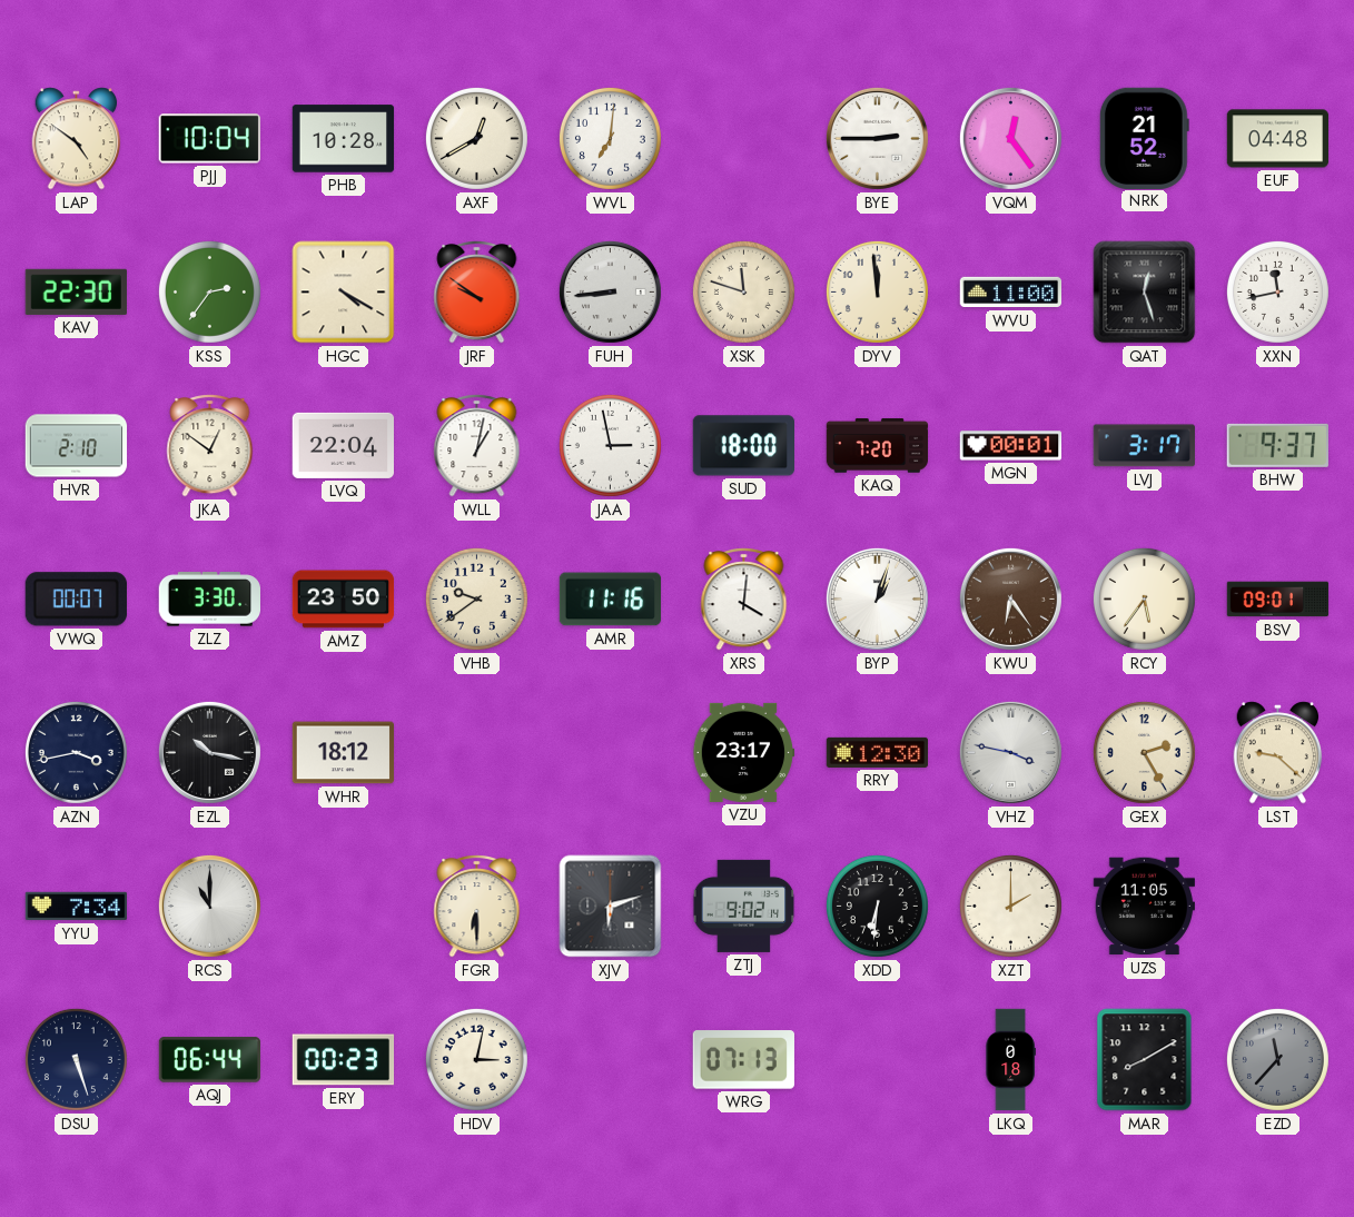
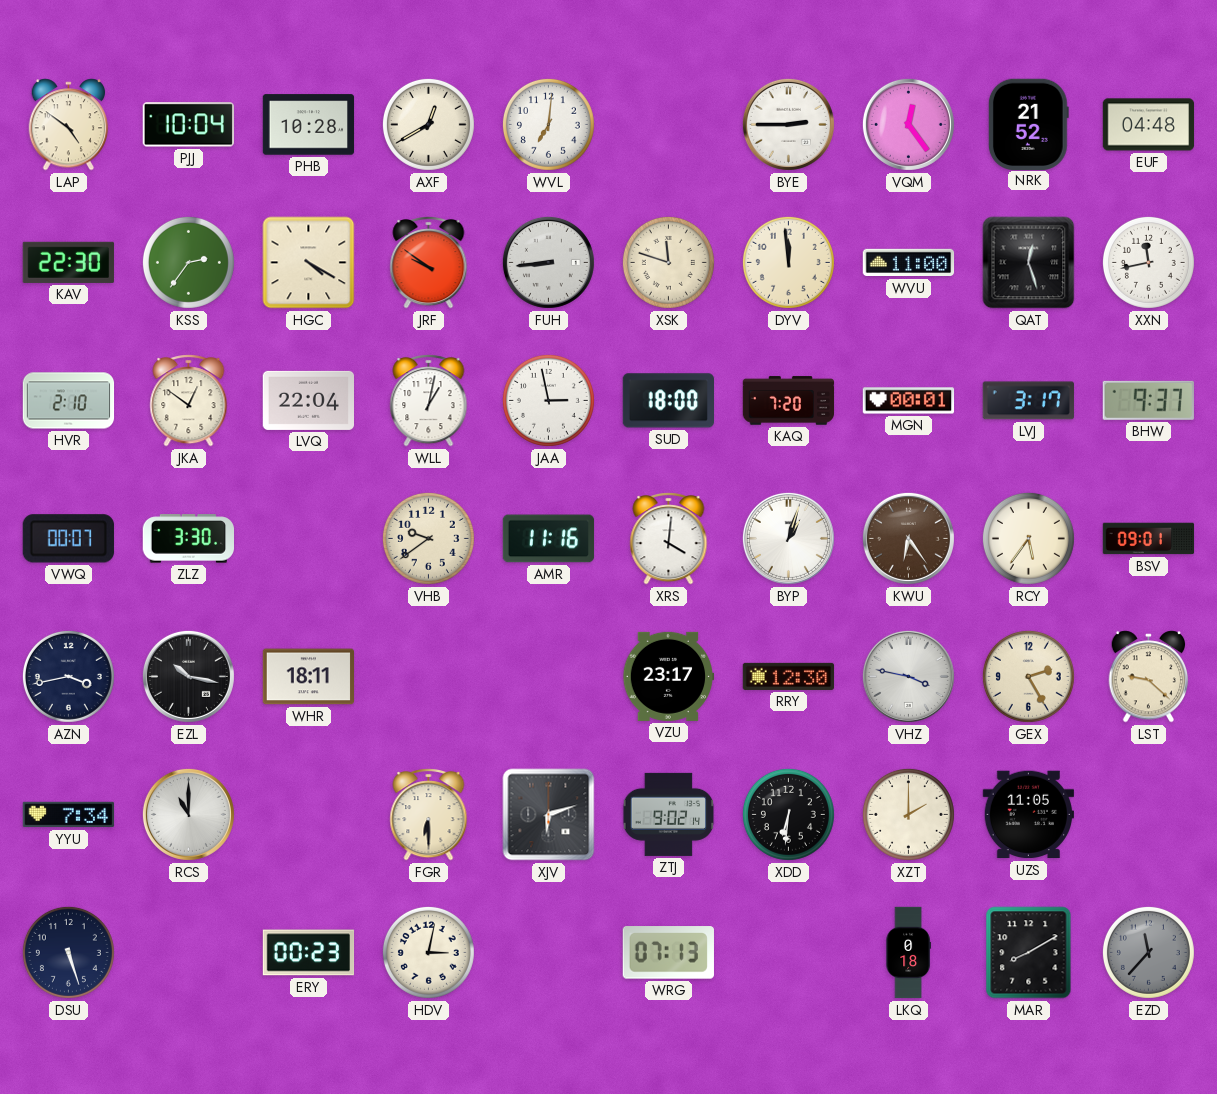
AMZ: 23:50 -> none (344, 600)
WHR: 18:12 -> 18:11 (309, 677)
AQJ: 06:44 -> none (210, 1060)
